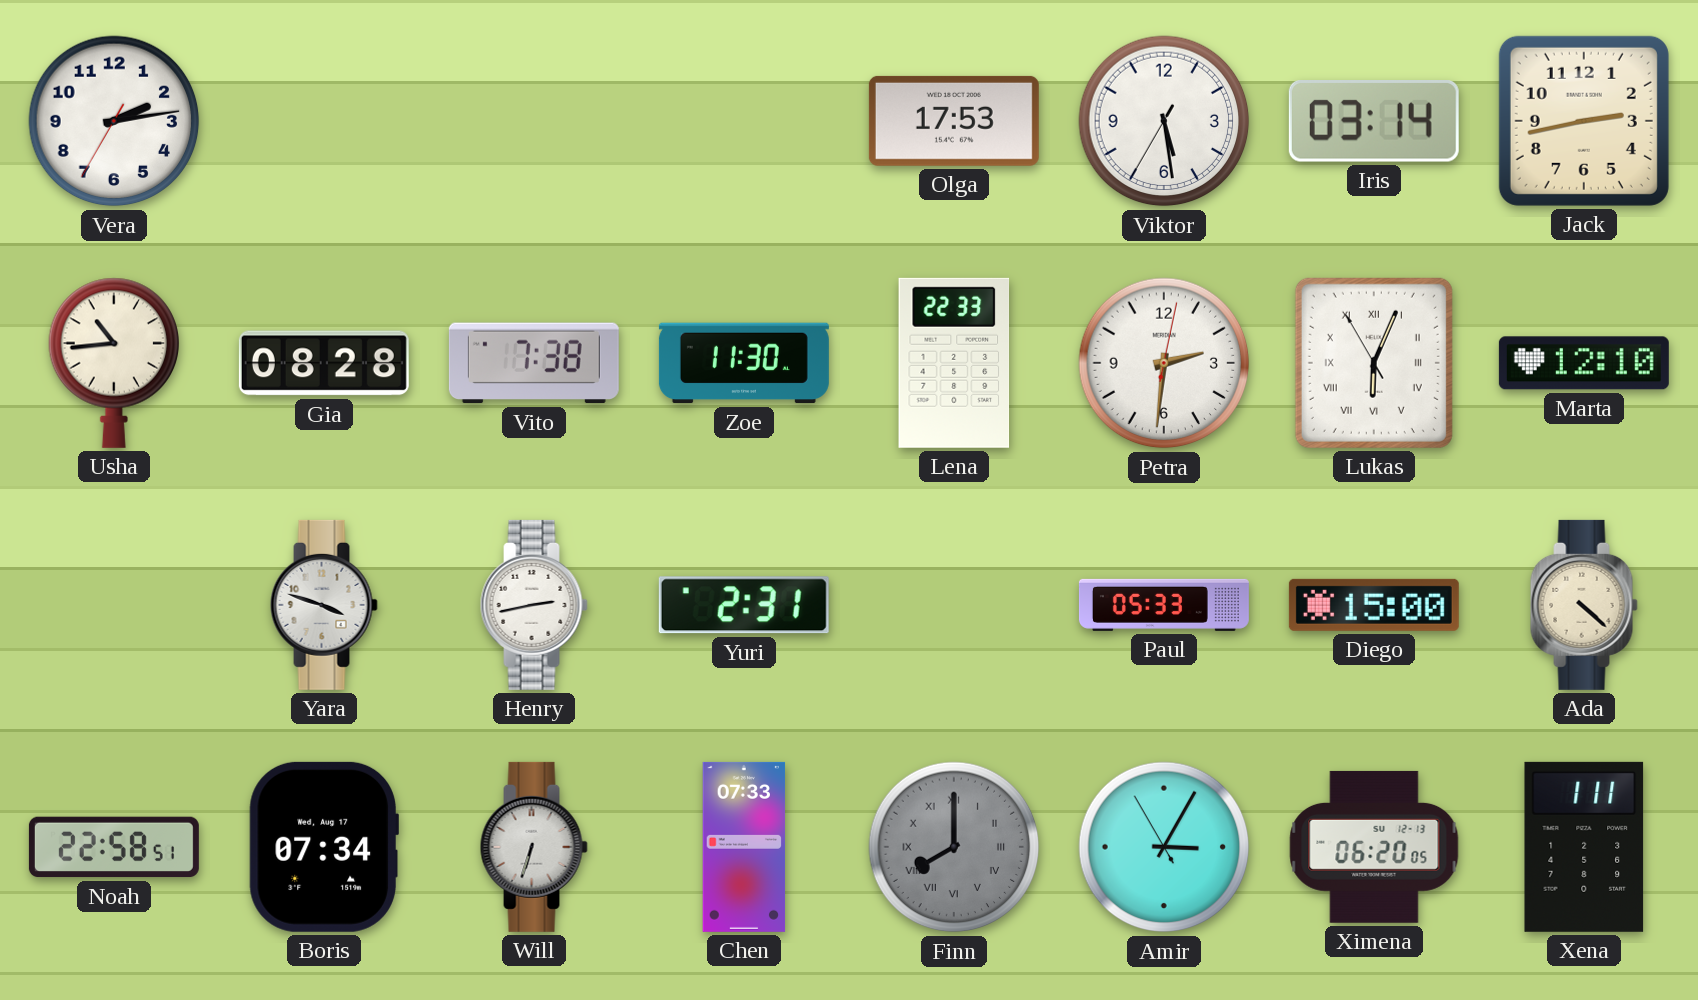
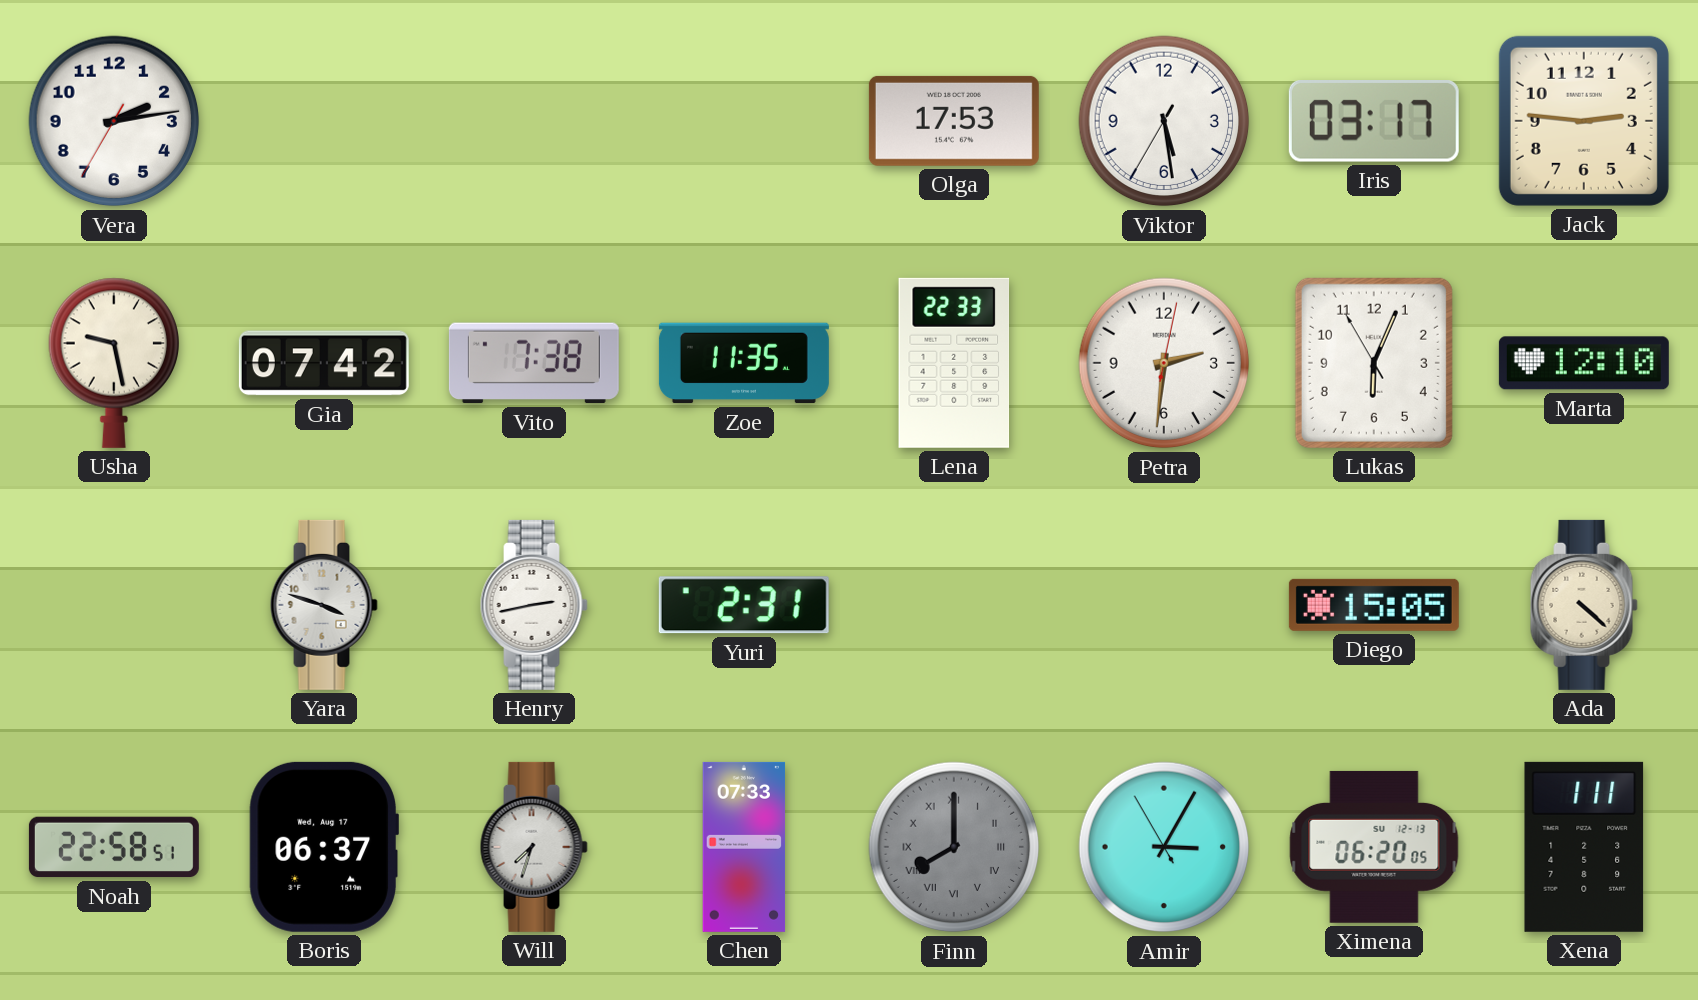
Iris: 03:14 -> 03:17 (1374, 122)
Jack: 2:43 -> 2:46 (1584, 121)
Usha: 10:44 -> 9:28 (113, 363)
Gia: 08:28 -> 07:42 (324, 363)
Zoe: 11:30 -> 11:35 (744, 363)
Lukas numerals: Roman -> Arabic (1374, 363)
Paul: 05:33 -> none (1164, 605)
Diego: 15:00 -> 15:05 (1374, 605)
Boris: 07:34 -> 06:37 (324, 847)
Will: 6:33 -> 7:33 (534, 847)
